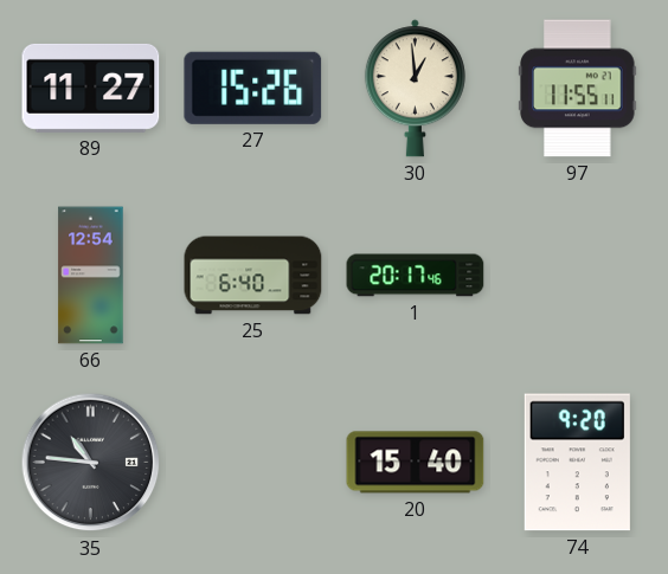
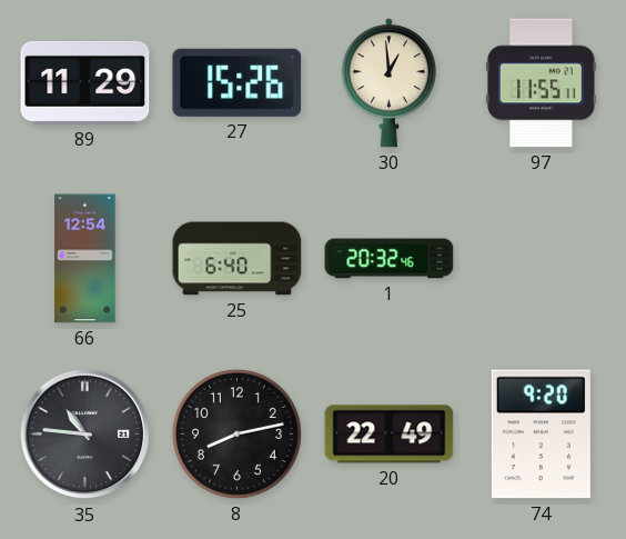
89: 11:27 -> 11:29 (85, 82)
1: 20:17 -> 20:32 (390, 259)
8: none -> 8:13 (236, 433)
20: 15:40 -> 22:49 (390, 435)
